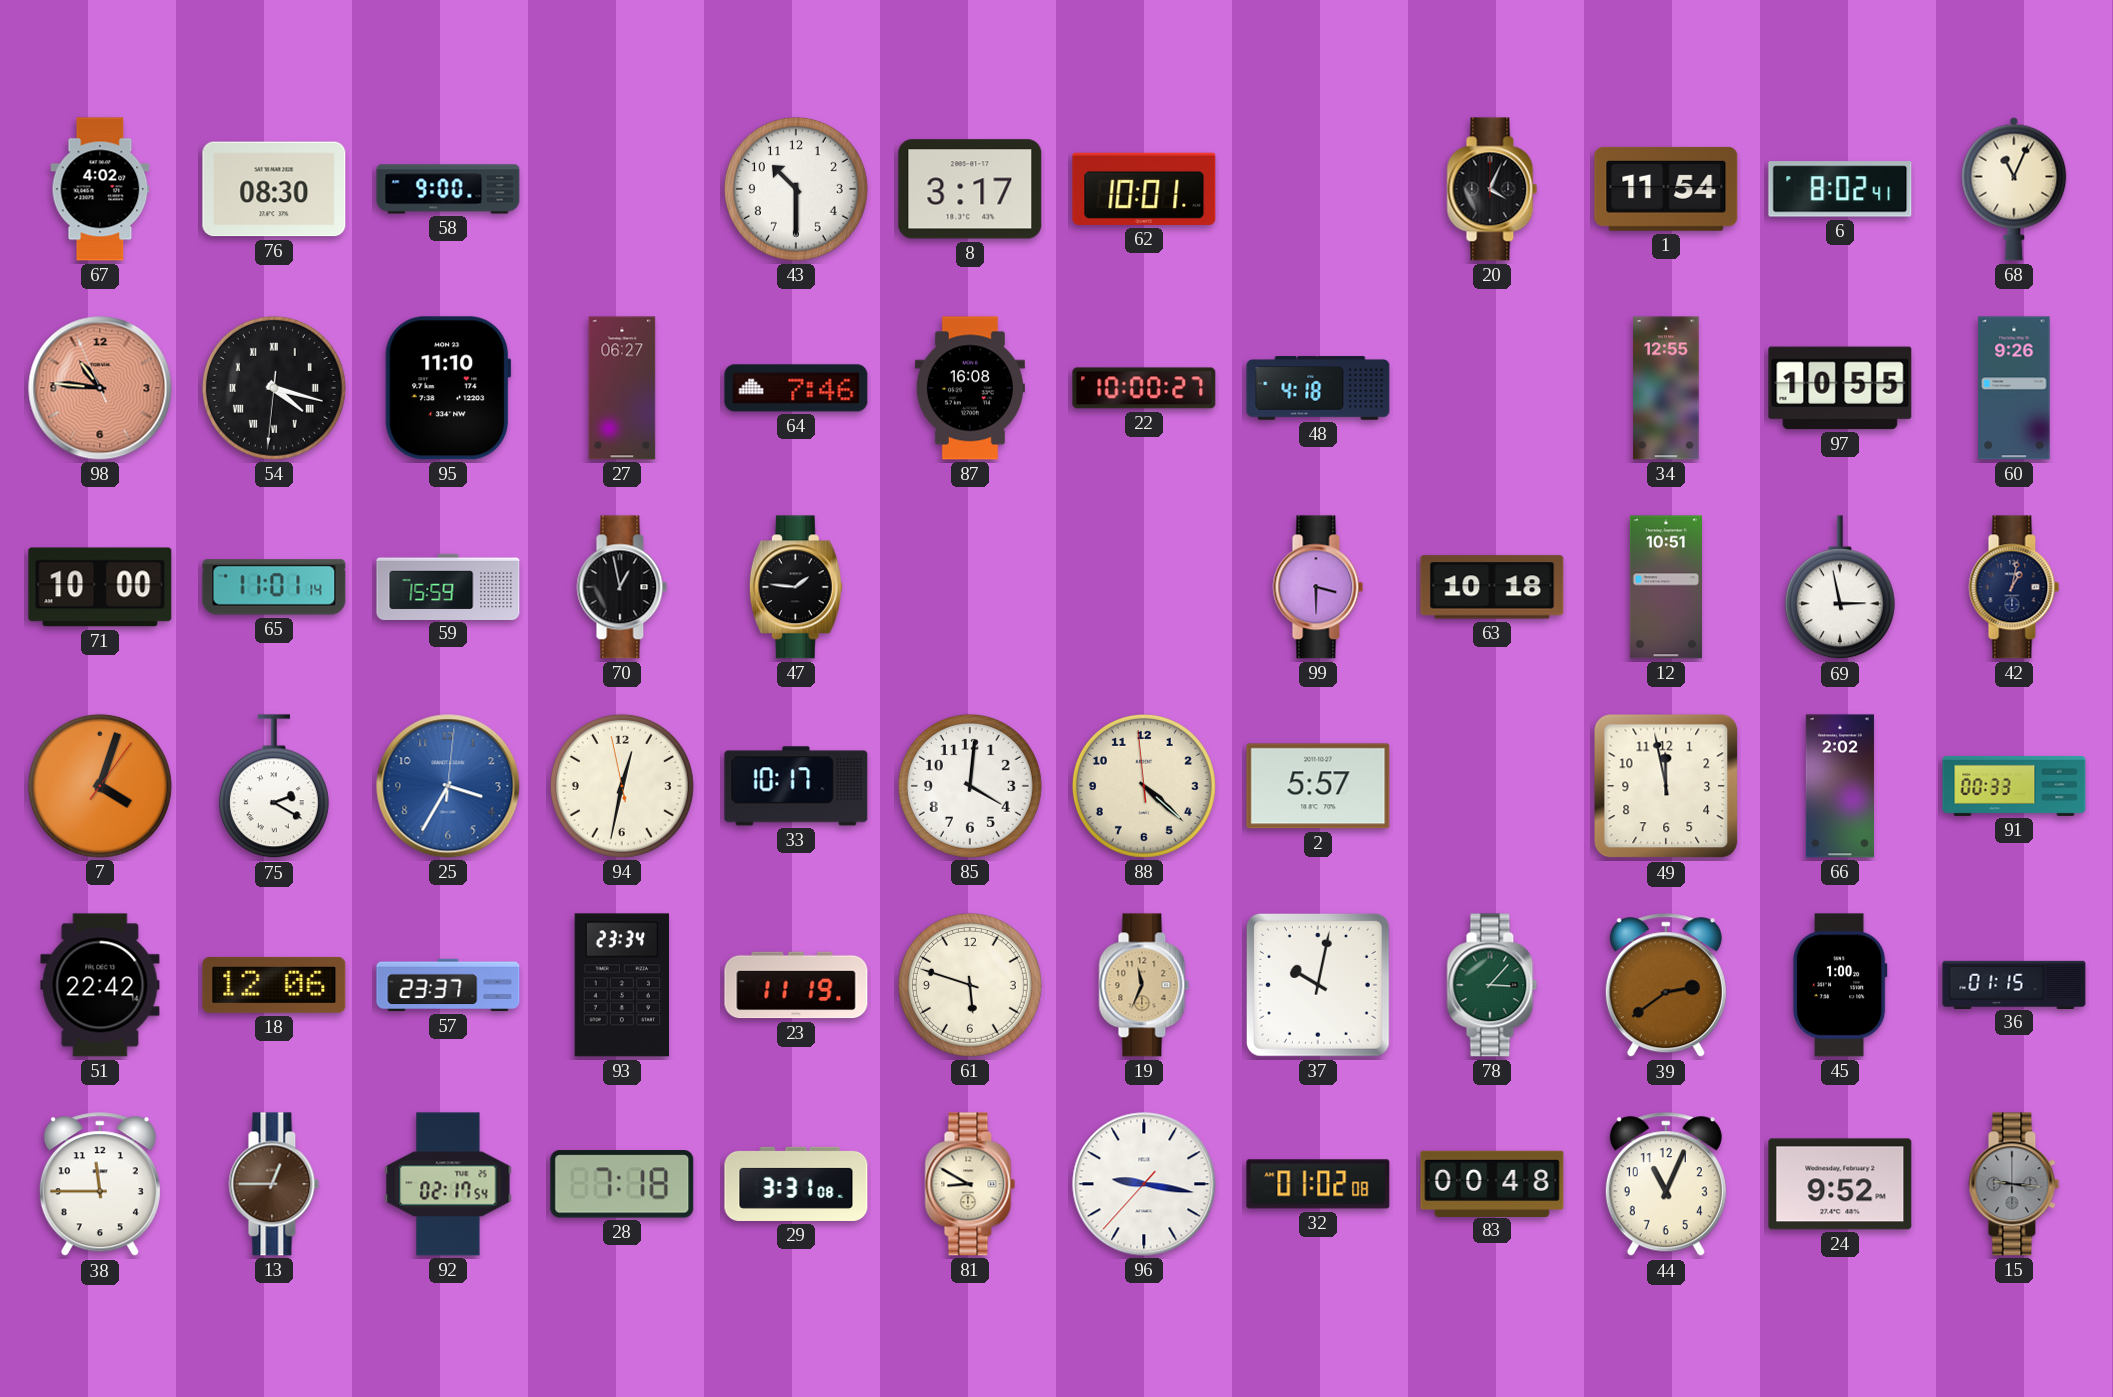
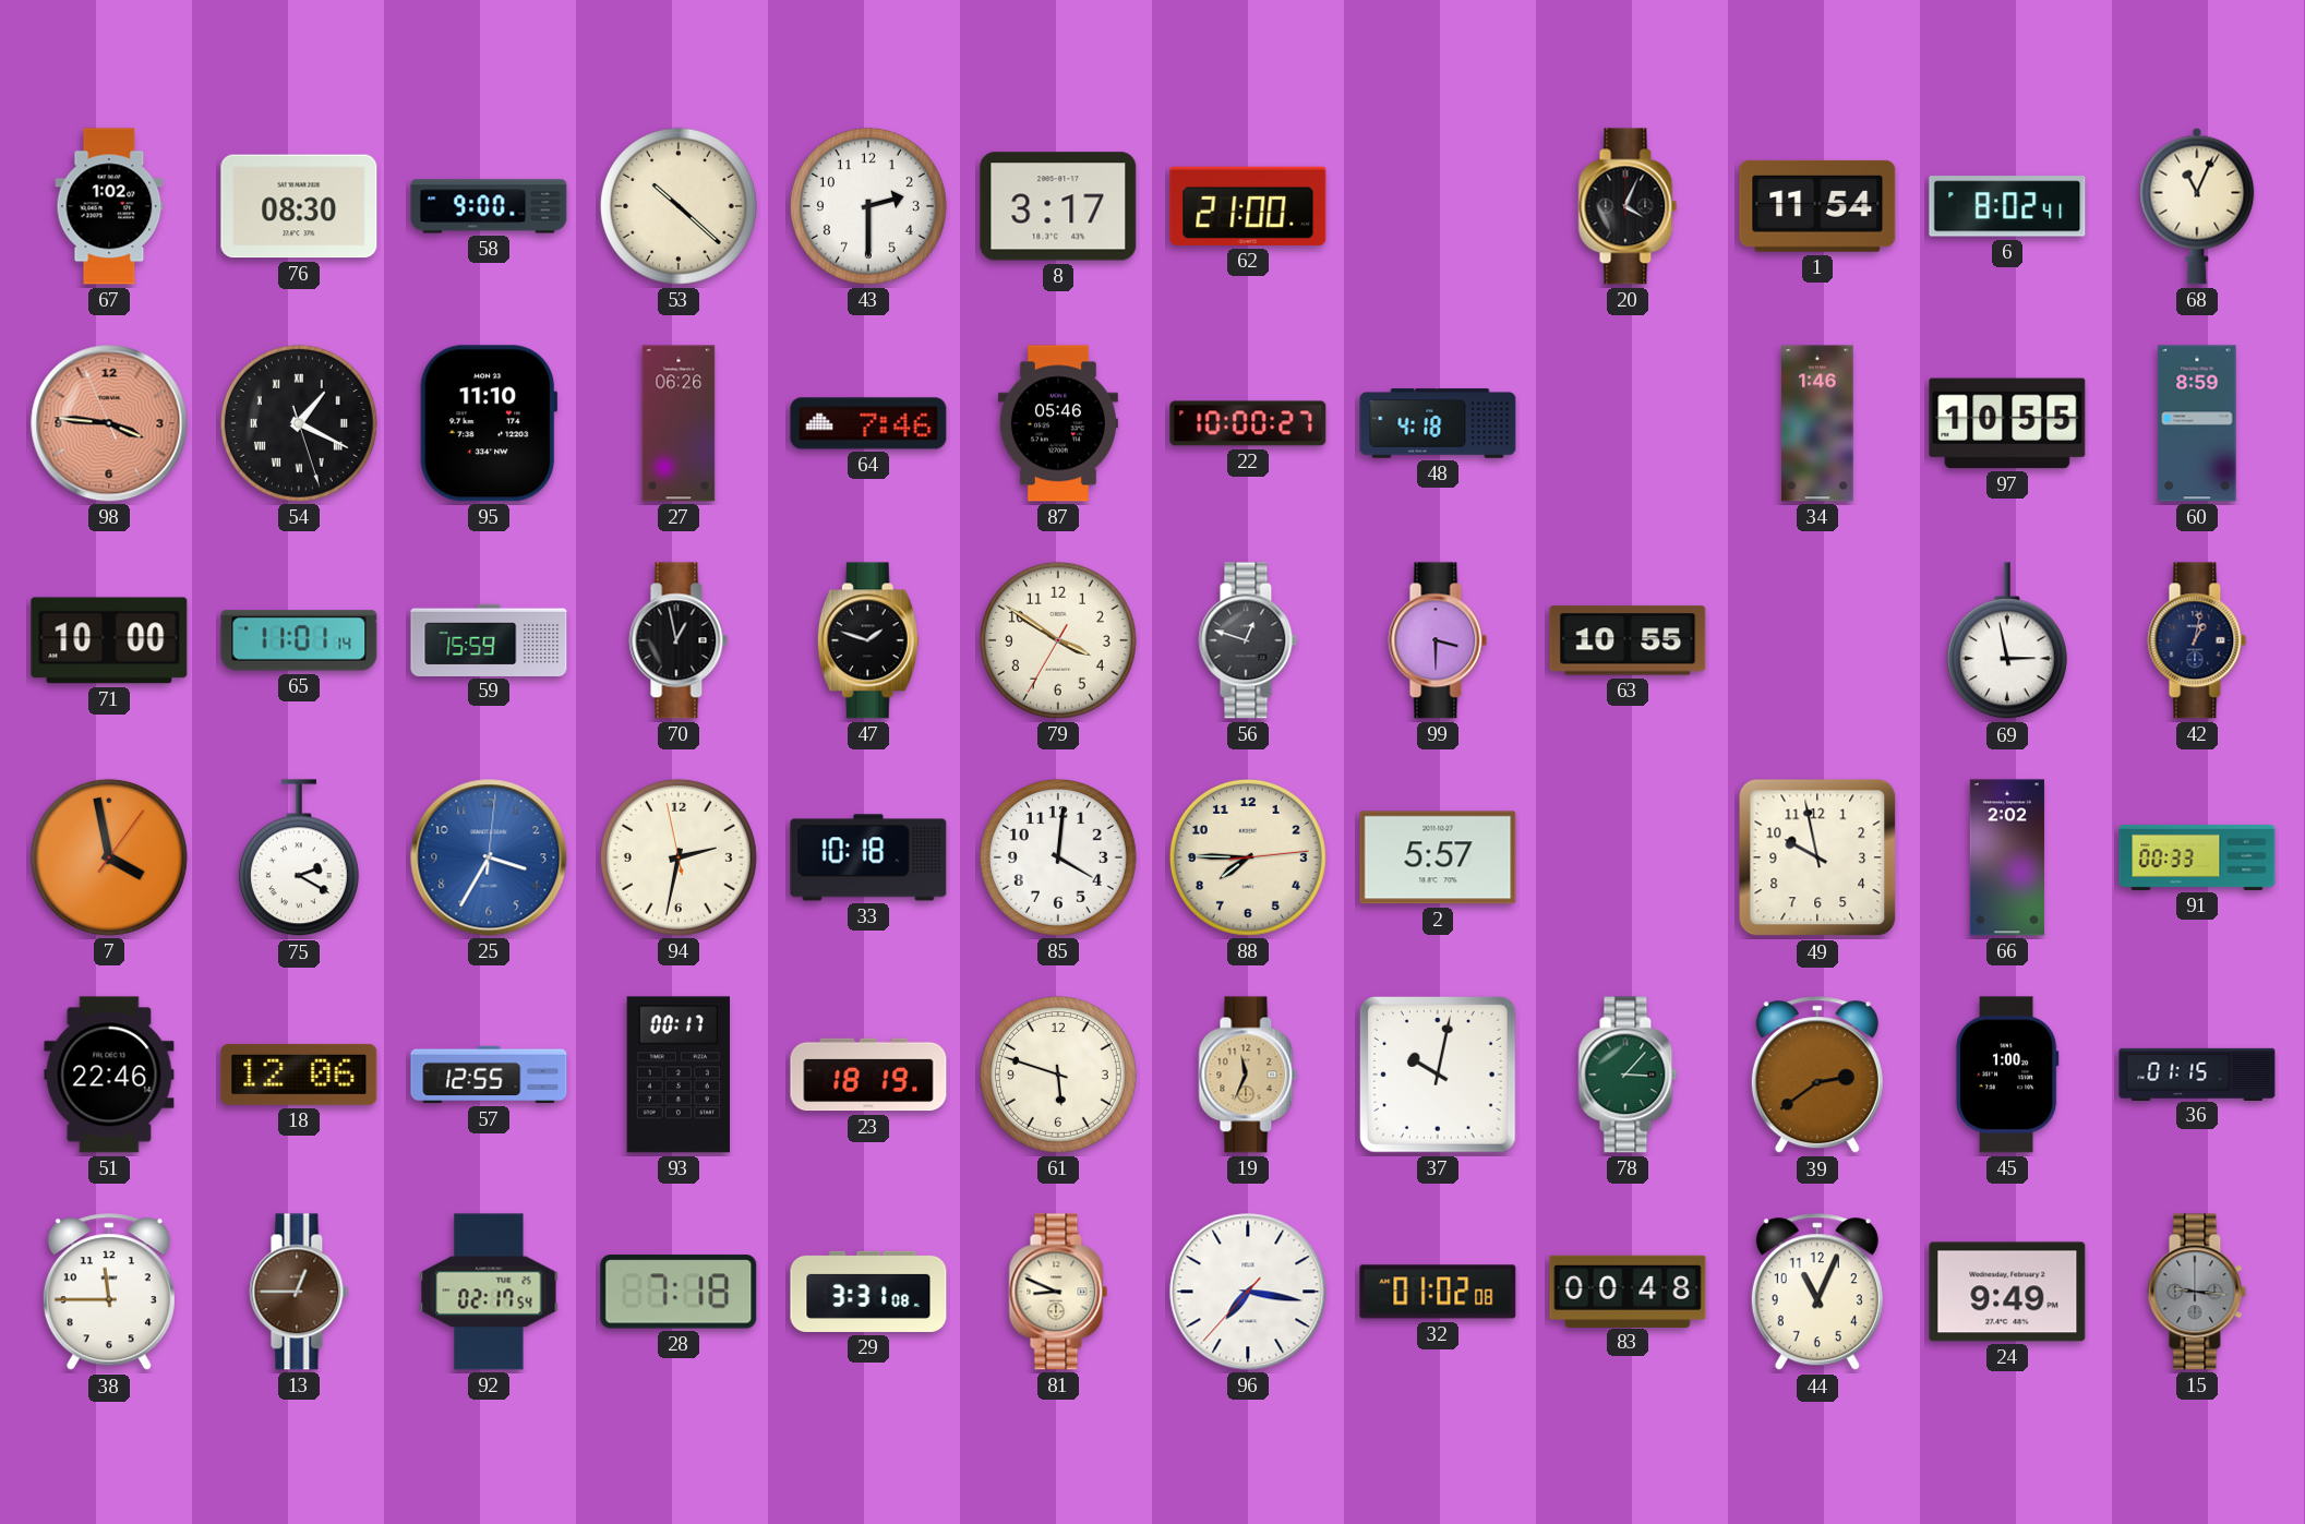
67: 4:02 -> 1:02 (109, 206)
53: none -> 10:22 (679, 206)
43: 10:30 -> 2:30 (868, 206)
62: 10:01 -> 21:00 (1248, 206)
98: 10:45 -> 3:45 (109, 423)
54: 4:17 -> 1:19 (299, 423)
27: 06:27 -> 06:26 (679, 423)
87: 16:08 -> 05:46 (1058, 423)
34: 12:55 -> 1:46 (1817, 423)
60: 9:26 -> 8:59 (2197, 423)
47: 1:46 -> 1:48 (868, 640)
79: none -> 3:50 (1058, 640)
56: none -> 12:48 (1248, 640)
63: 10:18 -> 10:55 (1628, 640)
12: 10:51 -> none (1666, 587)
7: 4:03 -> 3:58 (109, 857)
94: 12:31 -> 2:31 (679, 857)
33: 10:17 -> 10:18 (868, 857)
88: 4:21 -> 7:45 (1248, 857)
49: 11:58 -> 9:58 (1817, 857)
51: 22:42 -> 22:46 (109, 1075)
57: 23:37 -> 12:55 (489, 1075)
93: 23:34 -> 00:17 (679, 1075)
23: 11:19 -> 18:19 (868, 1075)
81: 8:50 -> 8:49 (1058, 1292)
96: 9:16 -> 7:16 (1248, 1292)
24: 9:52 -> 9:49 (2007, 1292)
